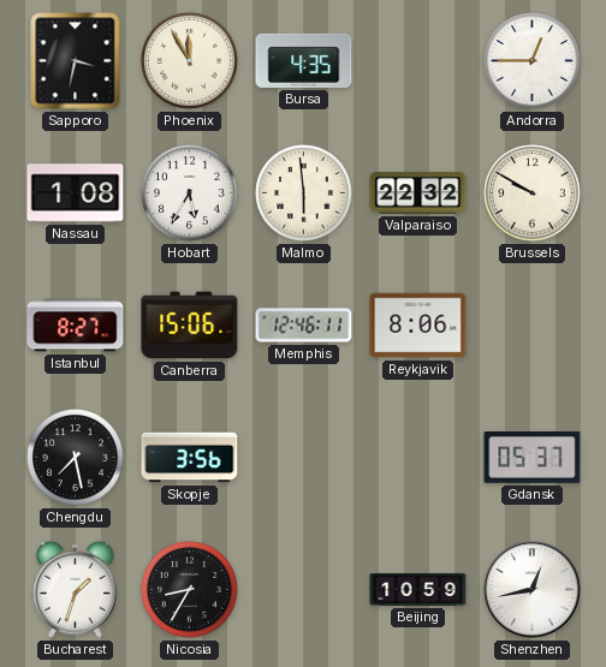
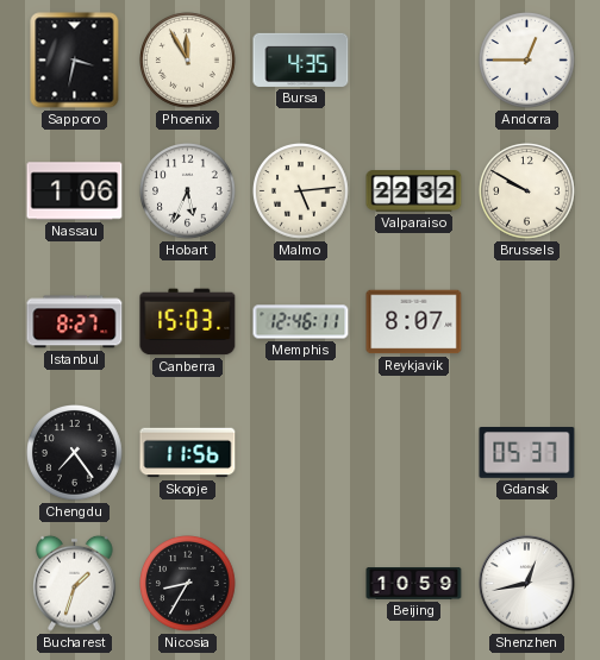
Nassau: 1:08 -> 1:06 (75, 191)
Hobart: 5:35 -> 5:34 (188, 191)
Malmo: 5:59 -> 5:14 (301, 191)
Canberra: 15:06 -> 15:03 (188, 322)
Reykjavik: 8:06 -> 8:07 (414, 322)
Chengdu: 7:28 -> 7:24 (75, 453)
Skopje: 3:56 -> 11:56 (188, 453)
